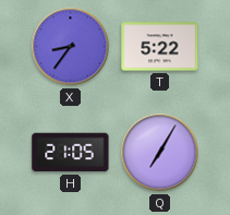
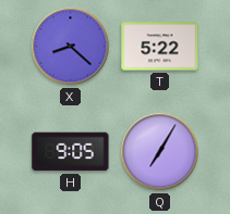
X: 8:36 -> 8:22 (71, 47)
H: 21:05 -> 9:05 (71, 152)
